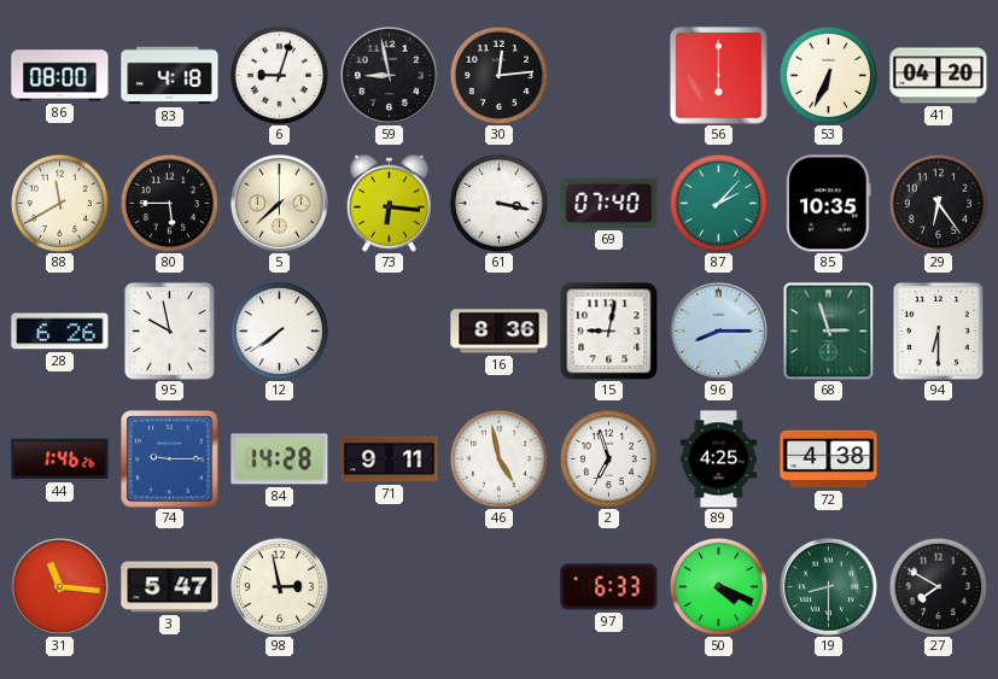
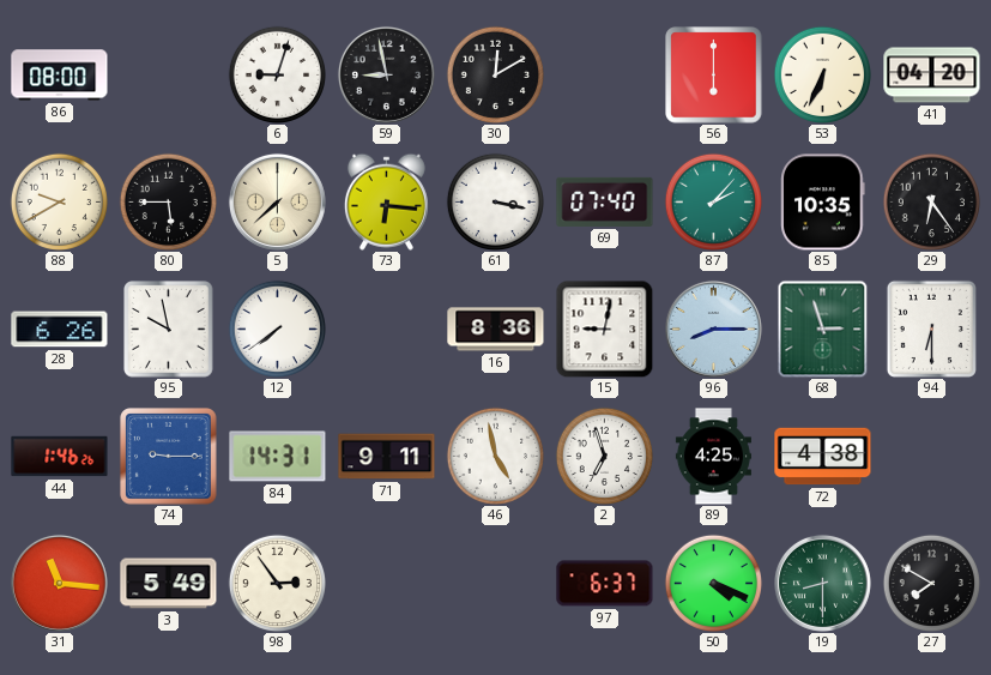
83: 4:18 -> none (170, 76)
30: 12:14 -> 12:10 (495, 74)
88: 11:40 -> 9:40 (59, 201)
84: 14:28 -> 14:31 (278, 457)
3: 5:47 -> 5:49 (169, 584)
98: 2:58 -> 2:54 (277, 583)
97: 6:33 -> 6:37 (605, 584)
